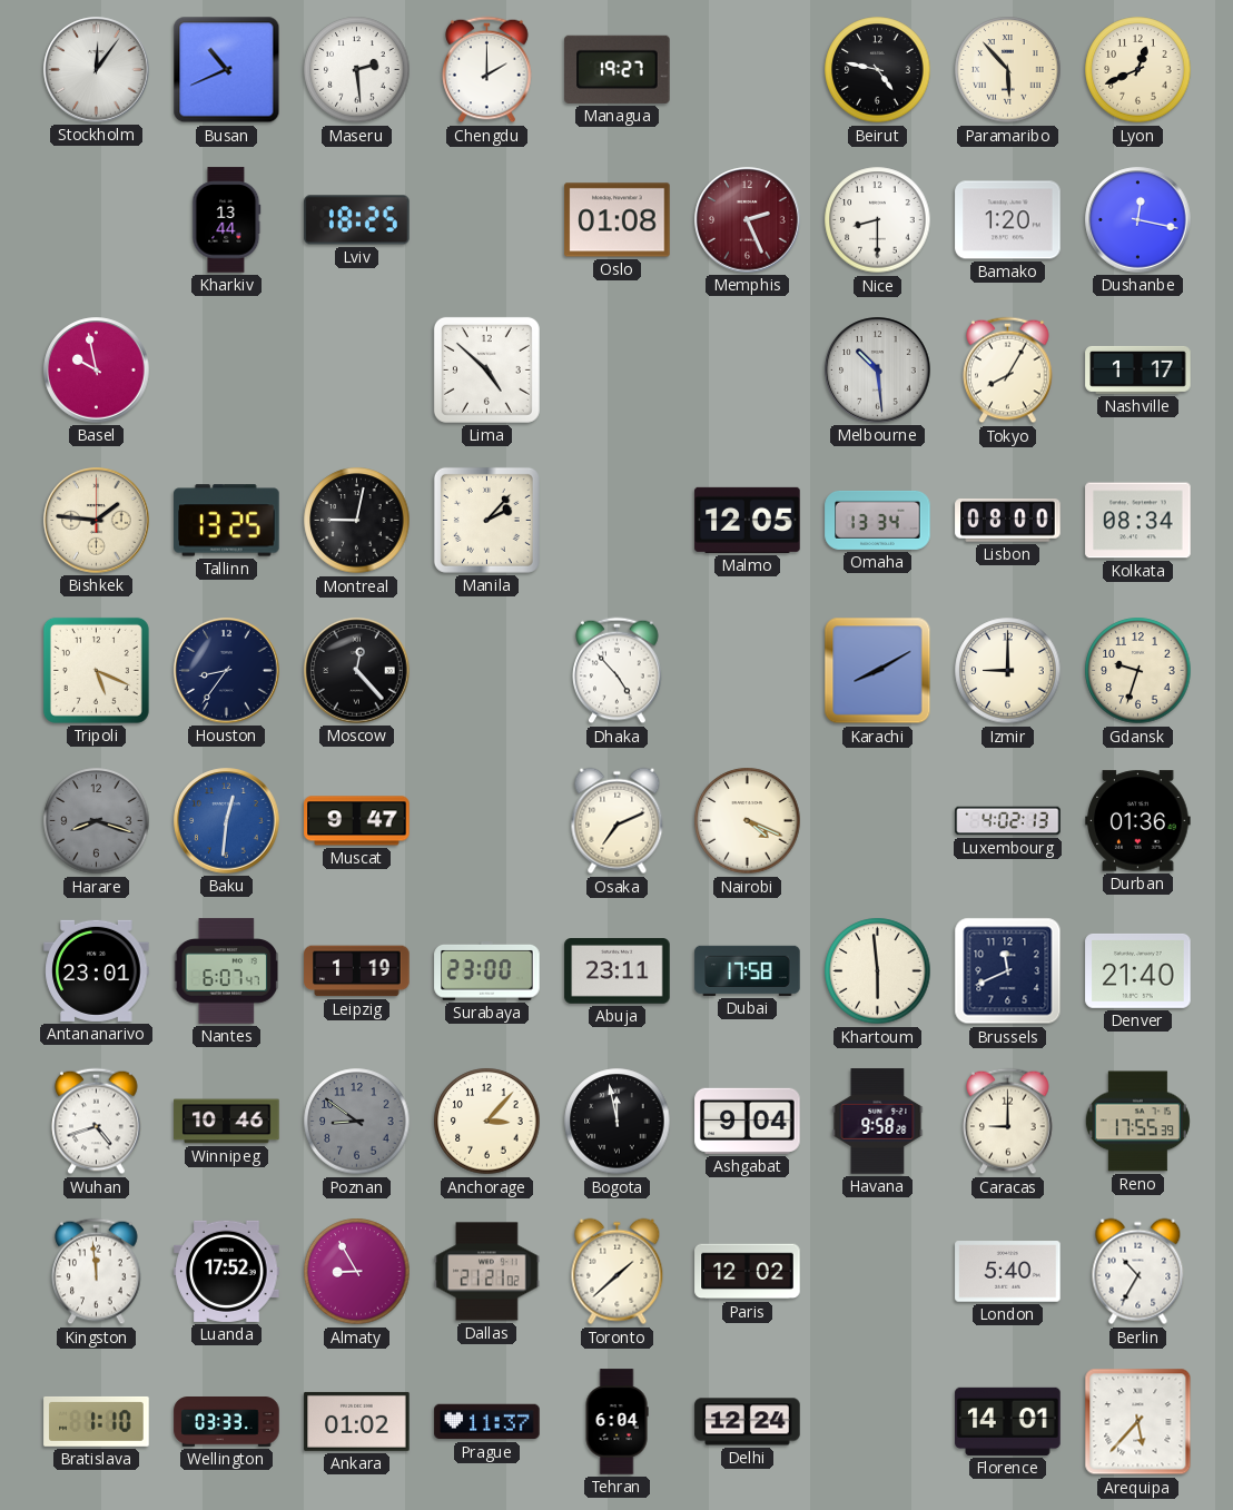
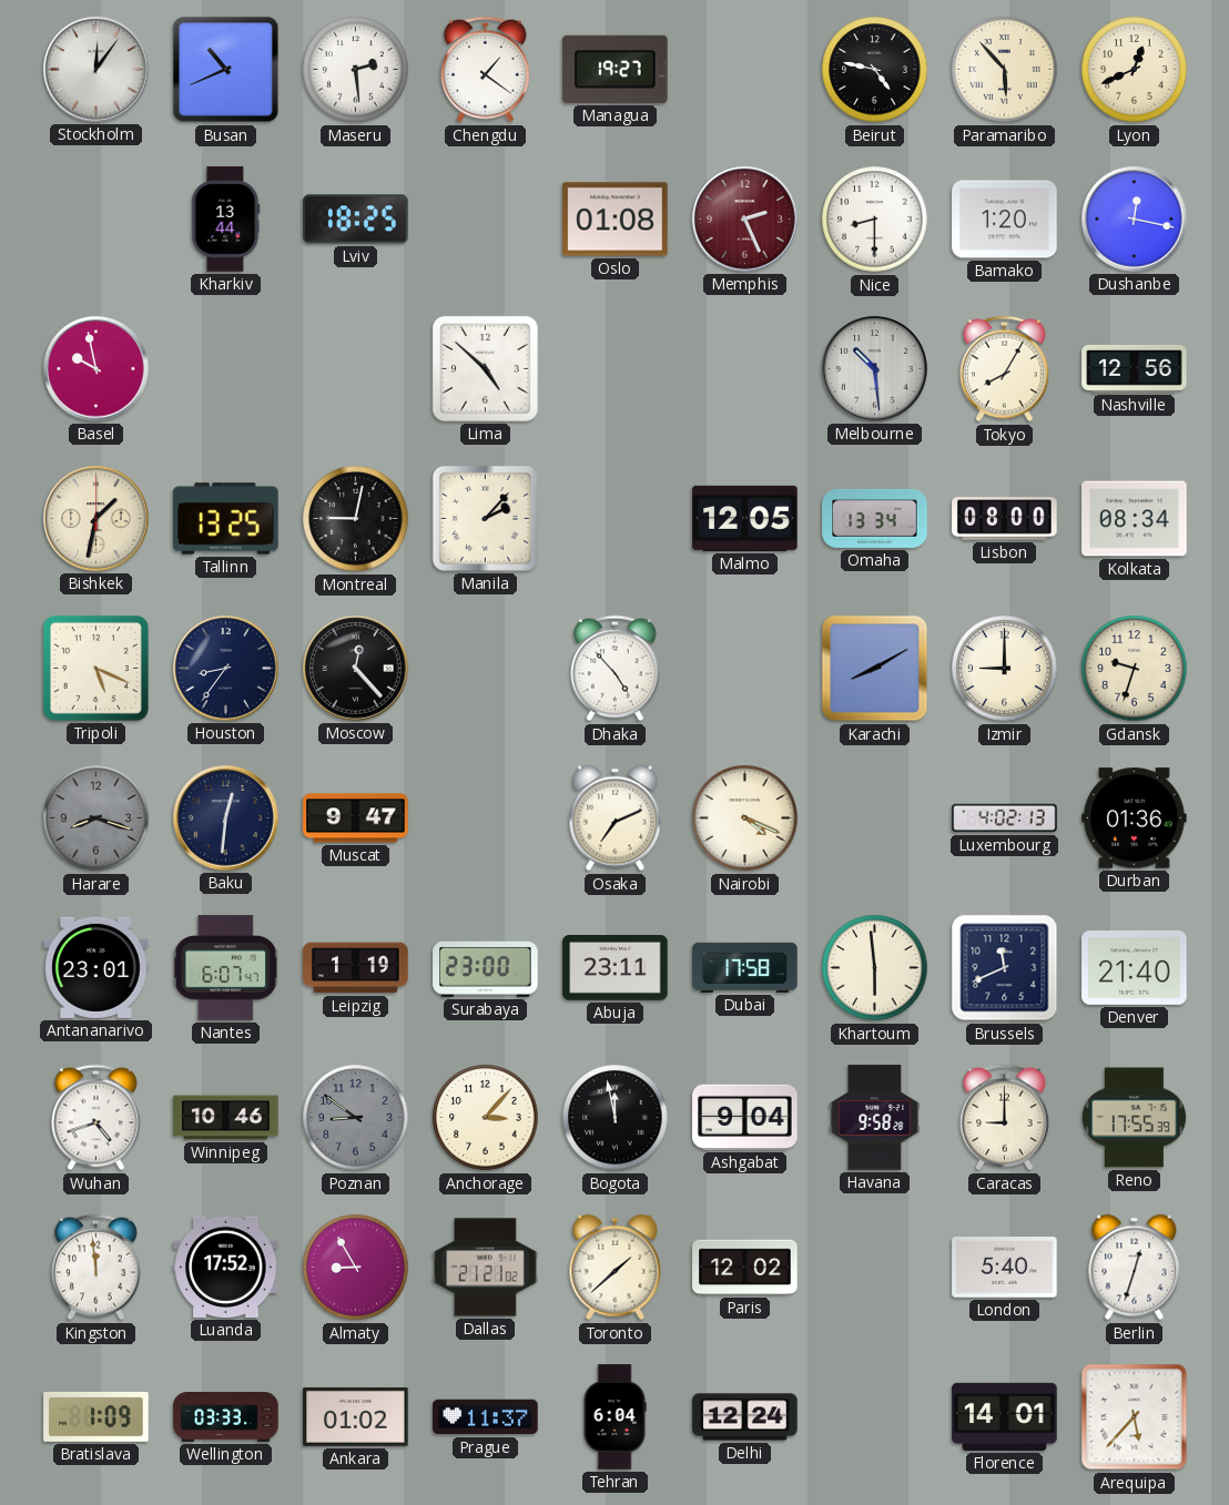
Chengdu: 2:00 -> 1:21 (486, 70)
Nashville: 1:17 -> 12:56 (1135, 368)
Bishkek: 1:46 -> 1:32 (97, 519)
Baku dial: blue -> navy (226, 818)
Berlin: 10:35 -> 12:33 (1135, 1268)
Bratislava: 1:10 -> 1:09 (97, 1416)
